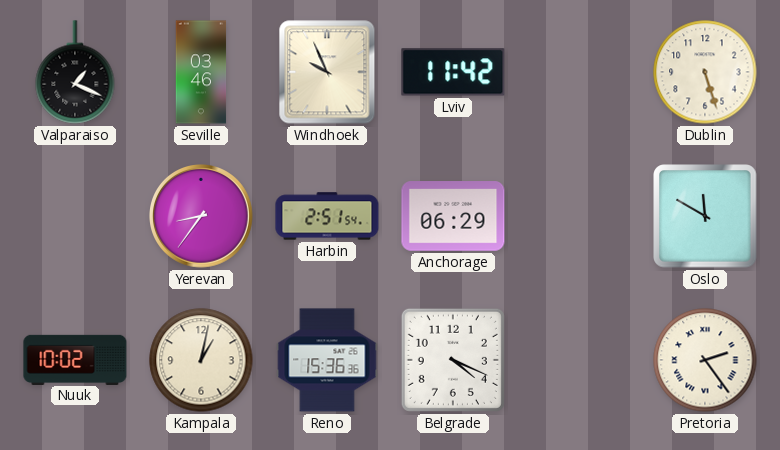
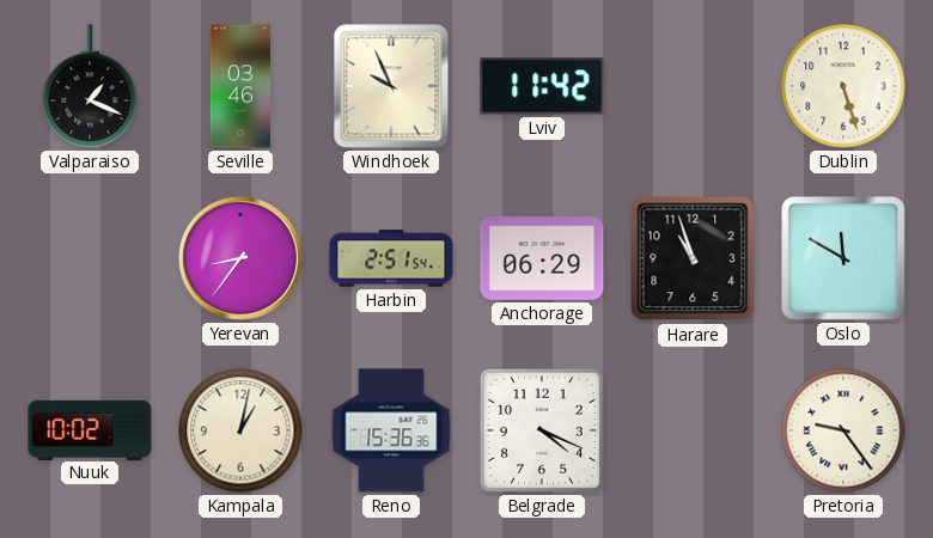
Harare: none -> 10:57 (693, 258)
Pretoria: 2:24 -> 9:24 (843, 430)
